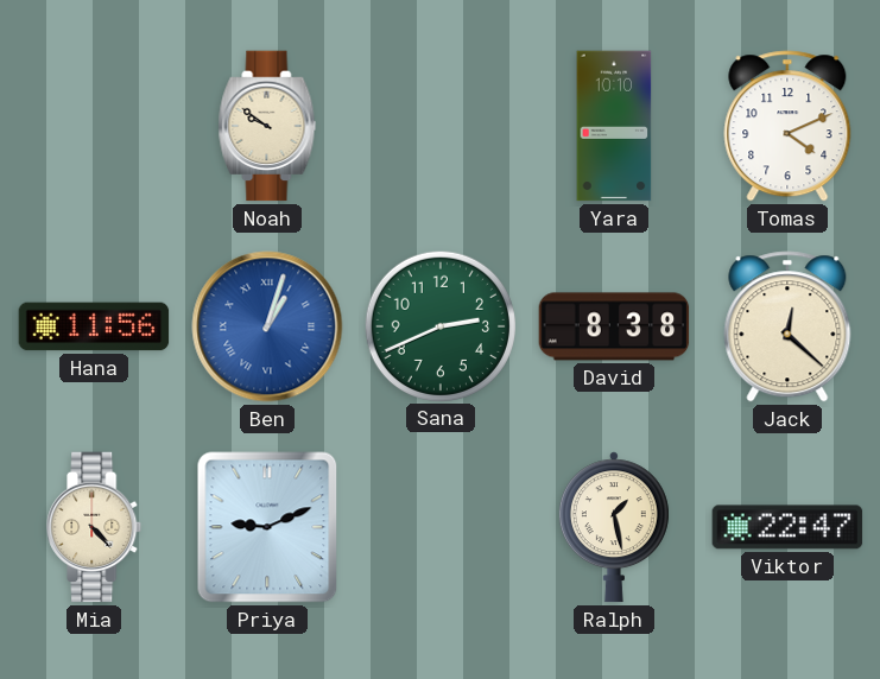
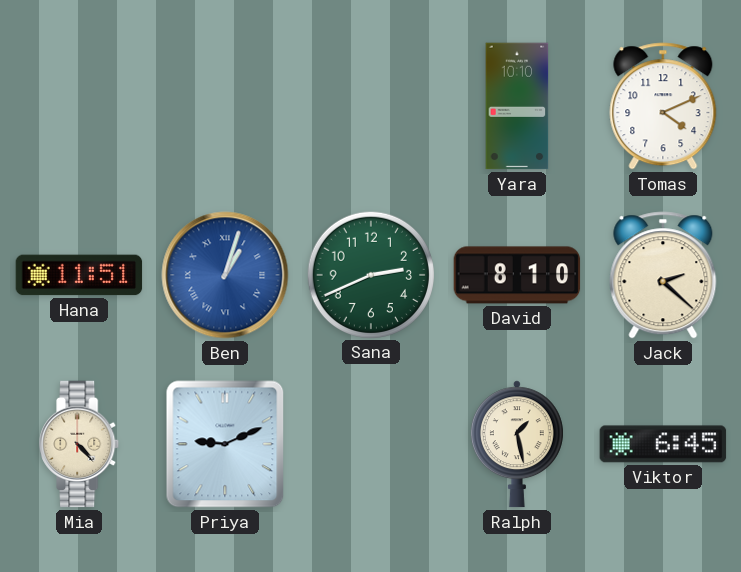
Noah: 9:51 -> none (267, 126)
Hana: 11:56 -> 11:51 (79, 275)
David: 8:38 -> 8:10 (517, 275)
Jack: 12:22 -> 2:22 (663, 275)
Viktor: 22:47 -> 6:45 (663, 444)
